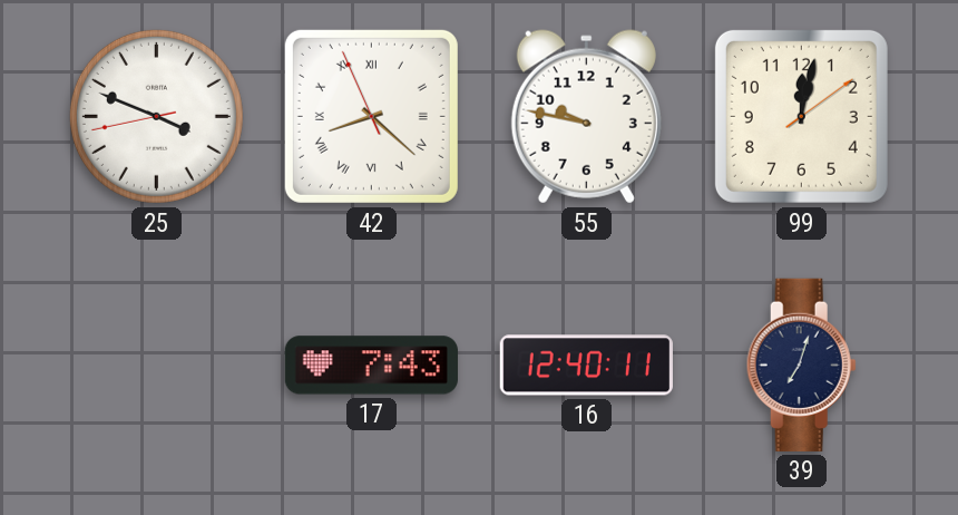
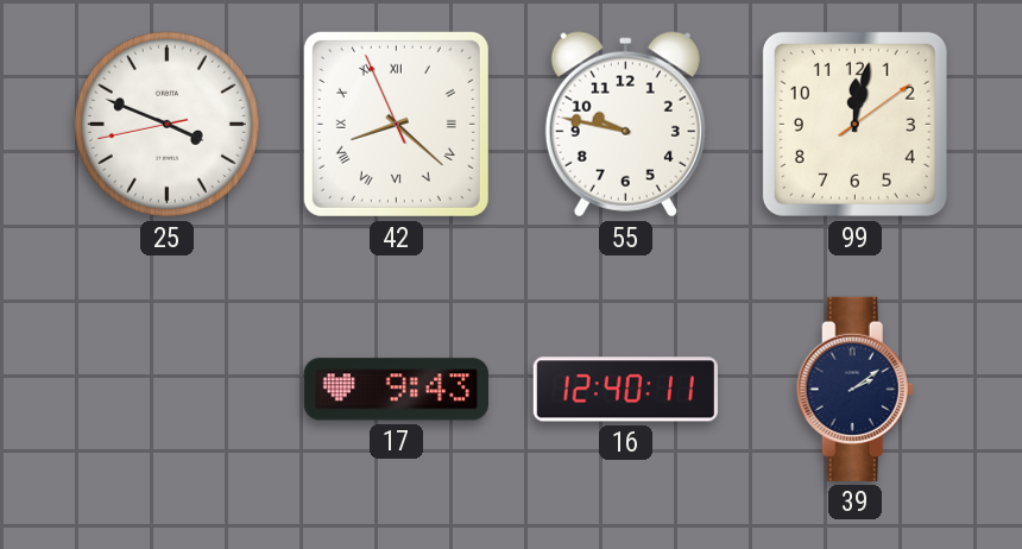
17: 7:43 -> 9:43 (396, 390)
39: 7:03 -> 2:09 (854, 389)
